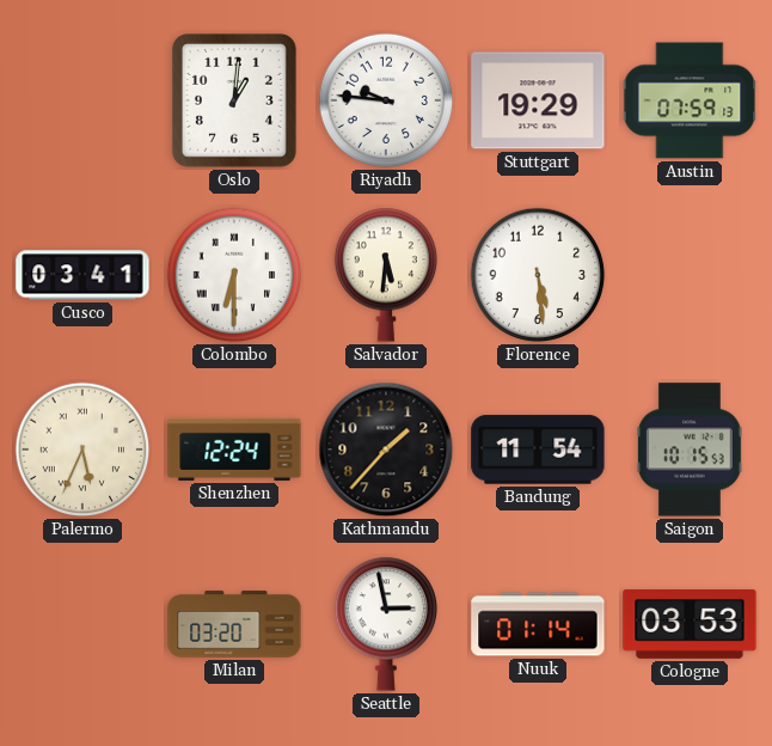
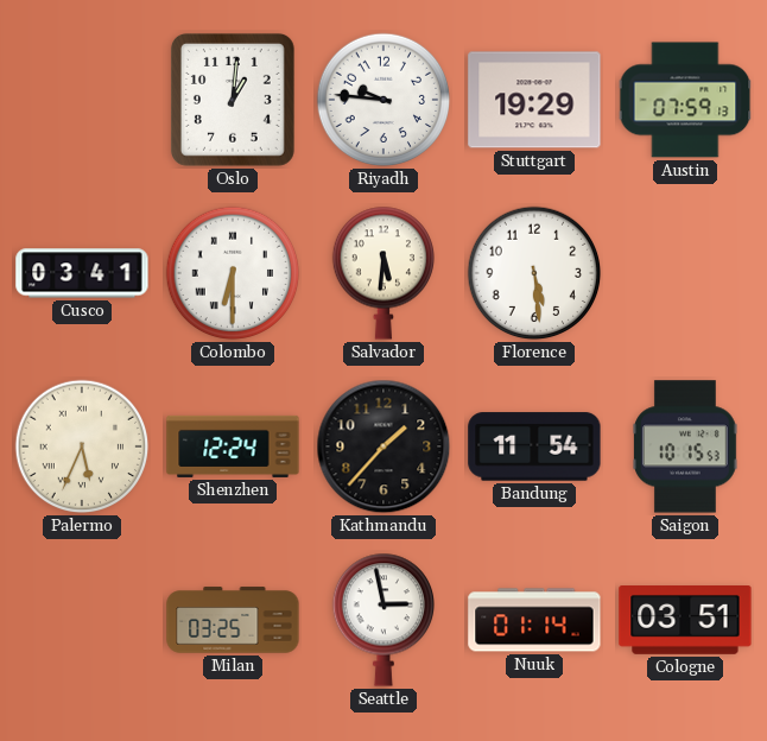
Milan: 03:20 -> 03:25 (233, 620)
Cologne: 03:53 -> 03:51 (685, 621)
